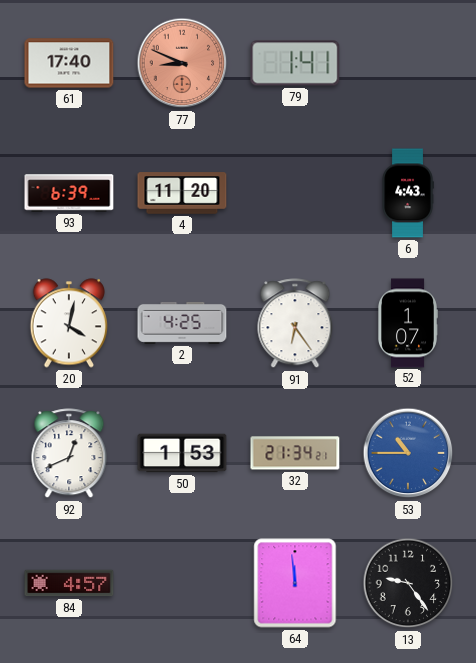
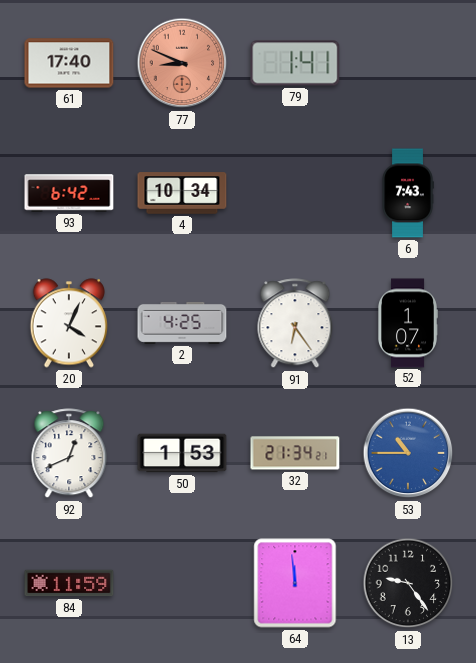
93: 6:39 -> 6:42 (69, 193)
4: 11:20 -> 10:34 (182, 193)
6: 4:43 -> 7:43 (408, 193)
20: 4:02 -> 4:04 (68, 323)
84: 4:57 -> 11:59 (69, 583)
